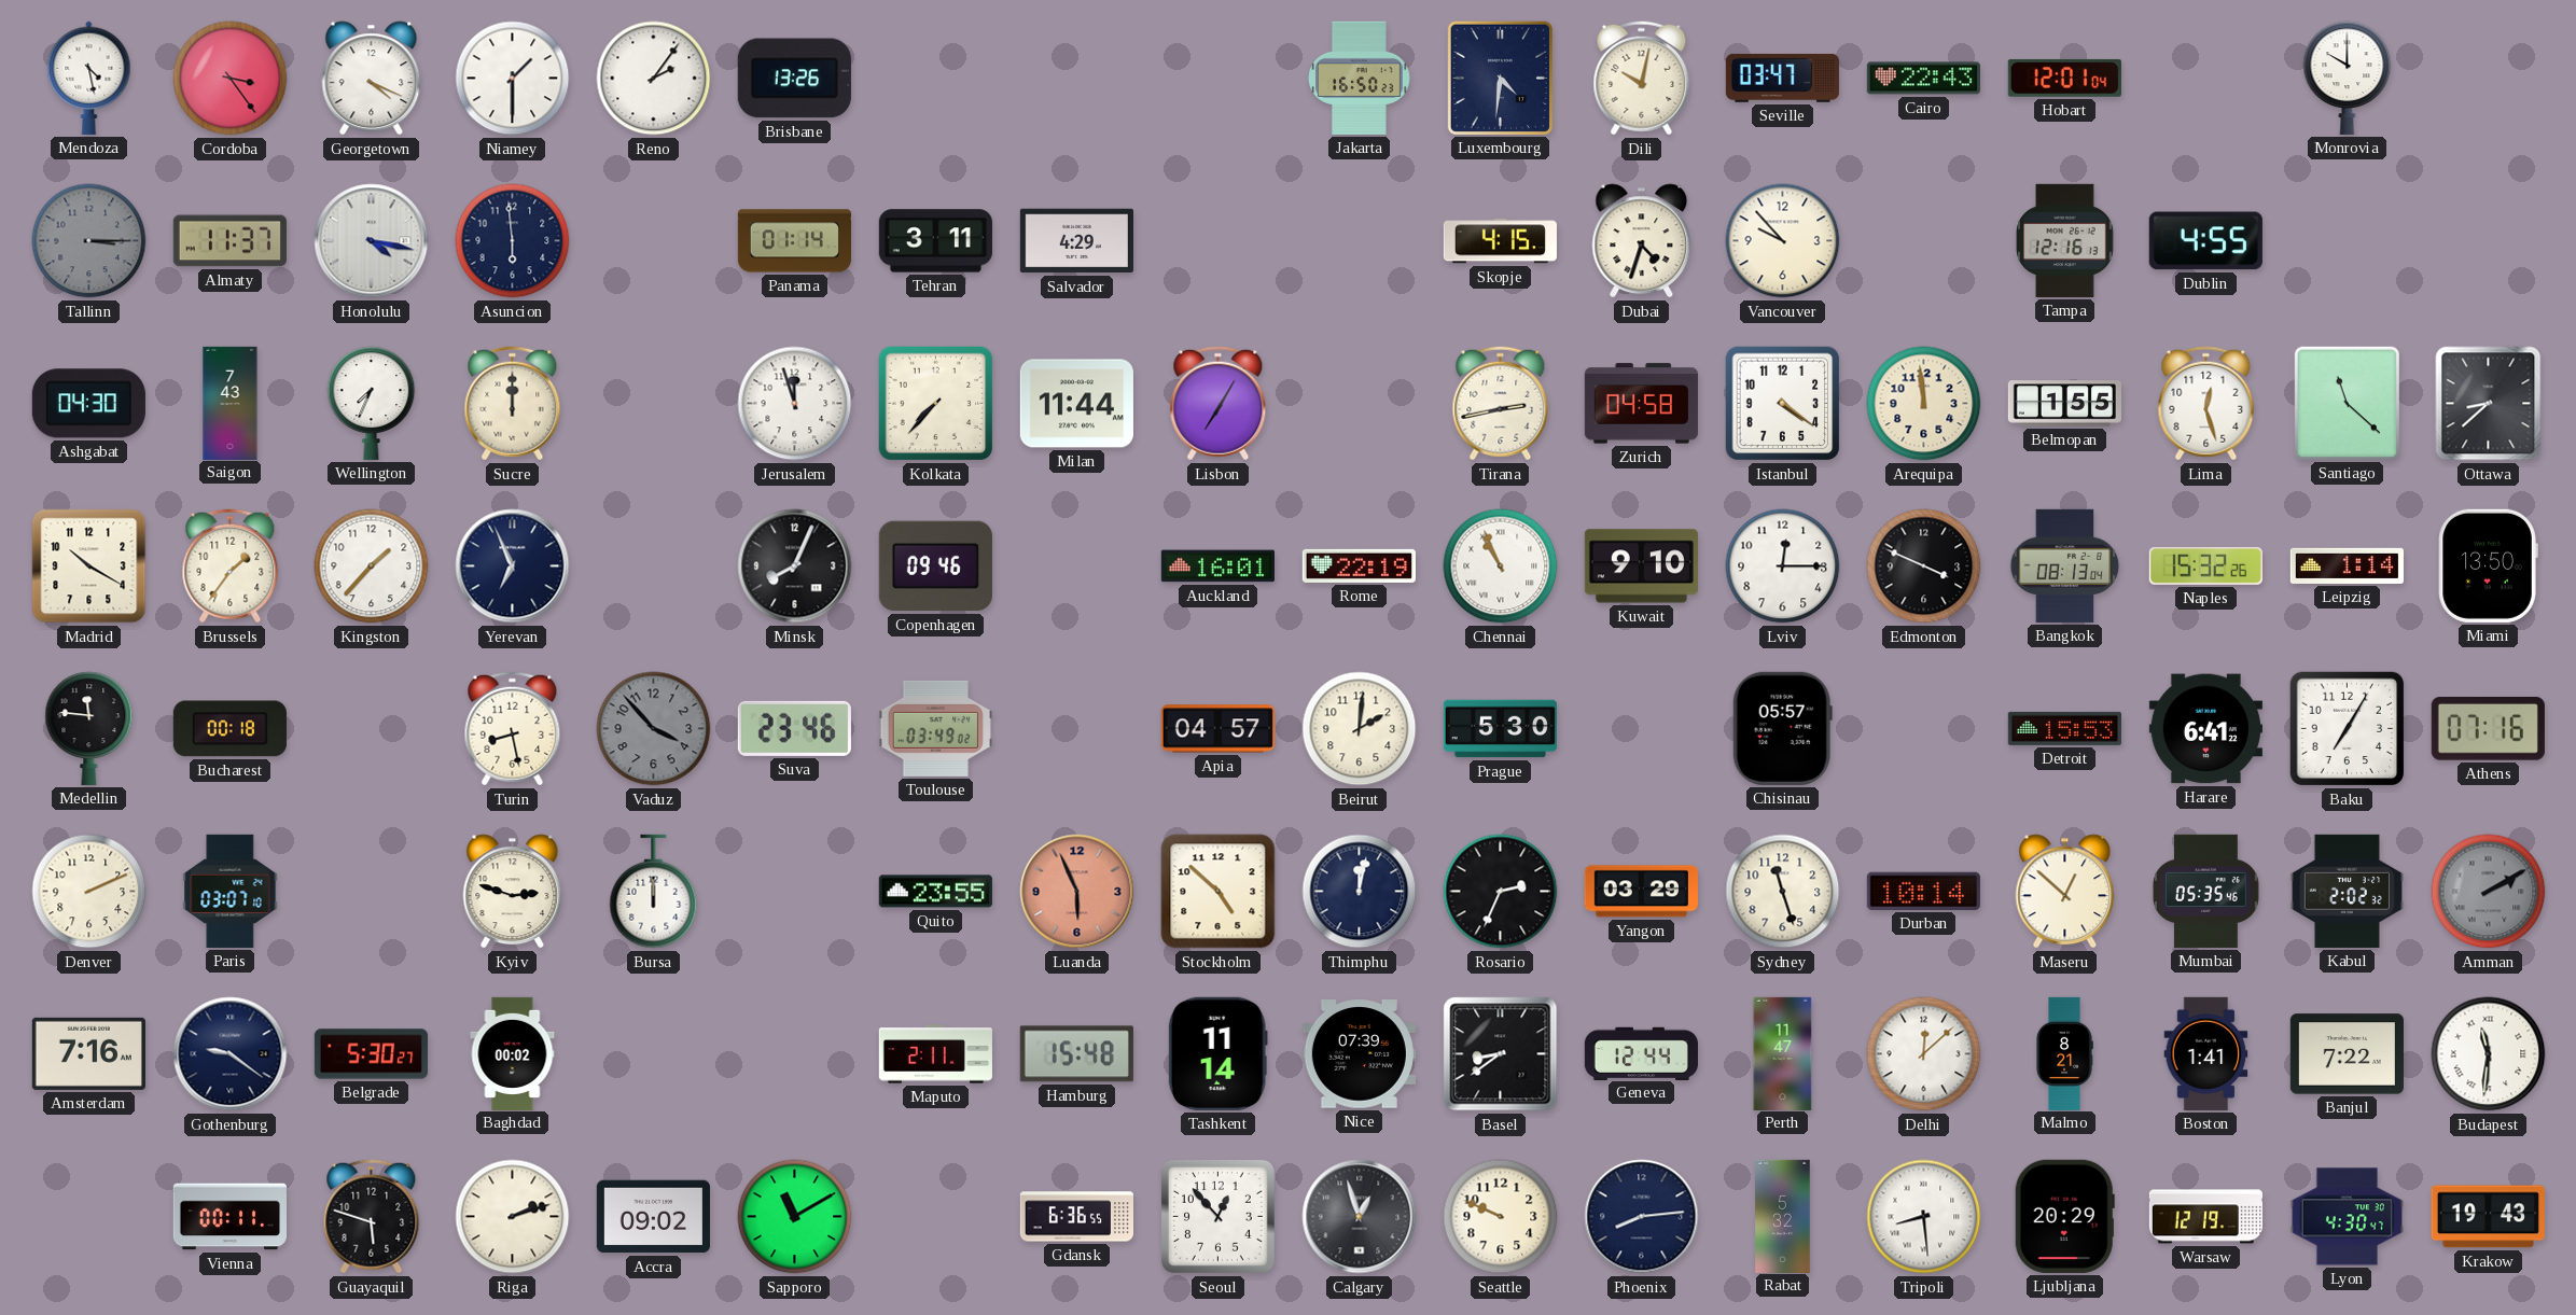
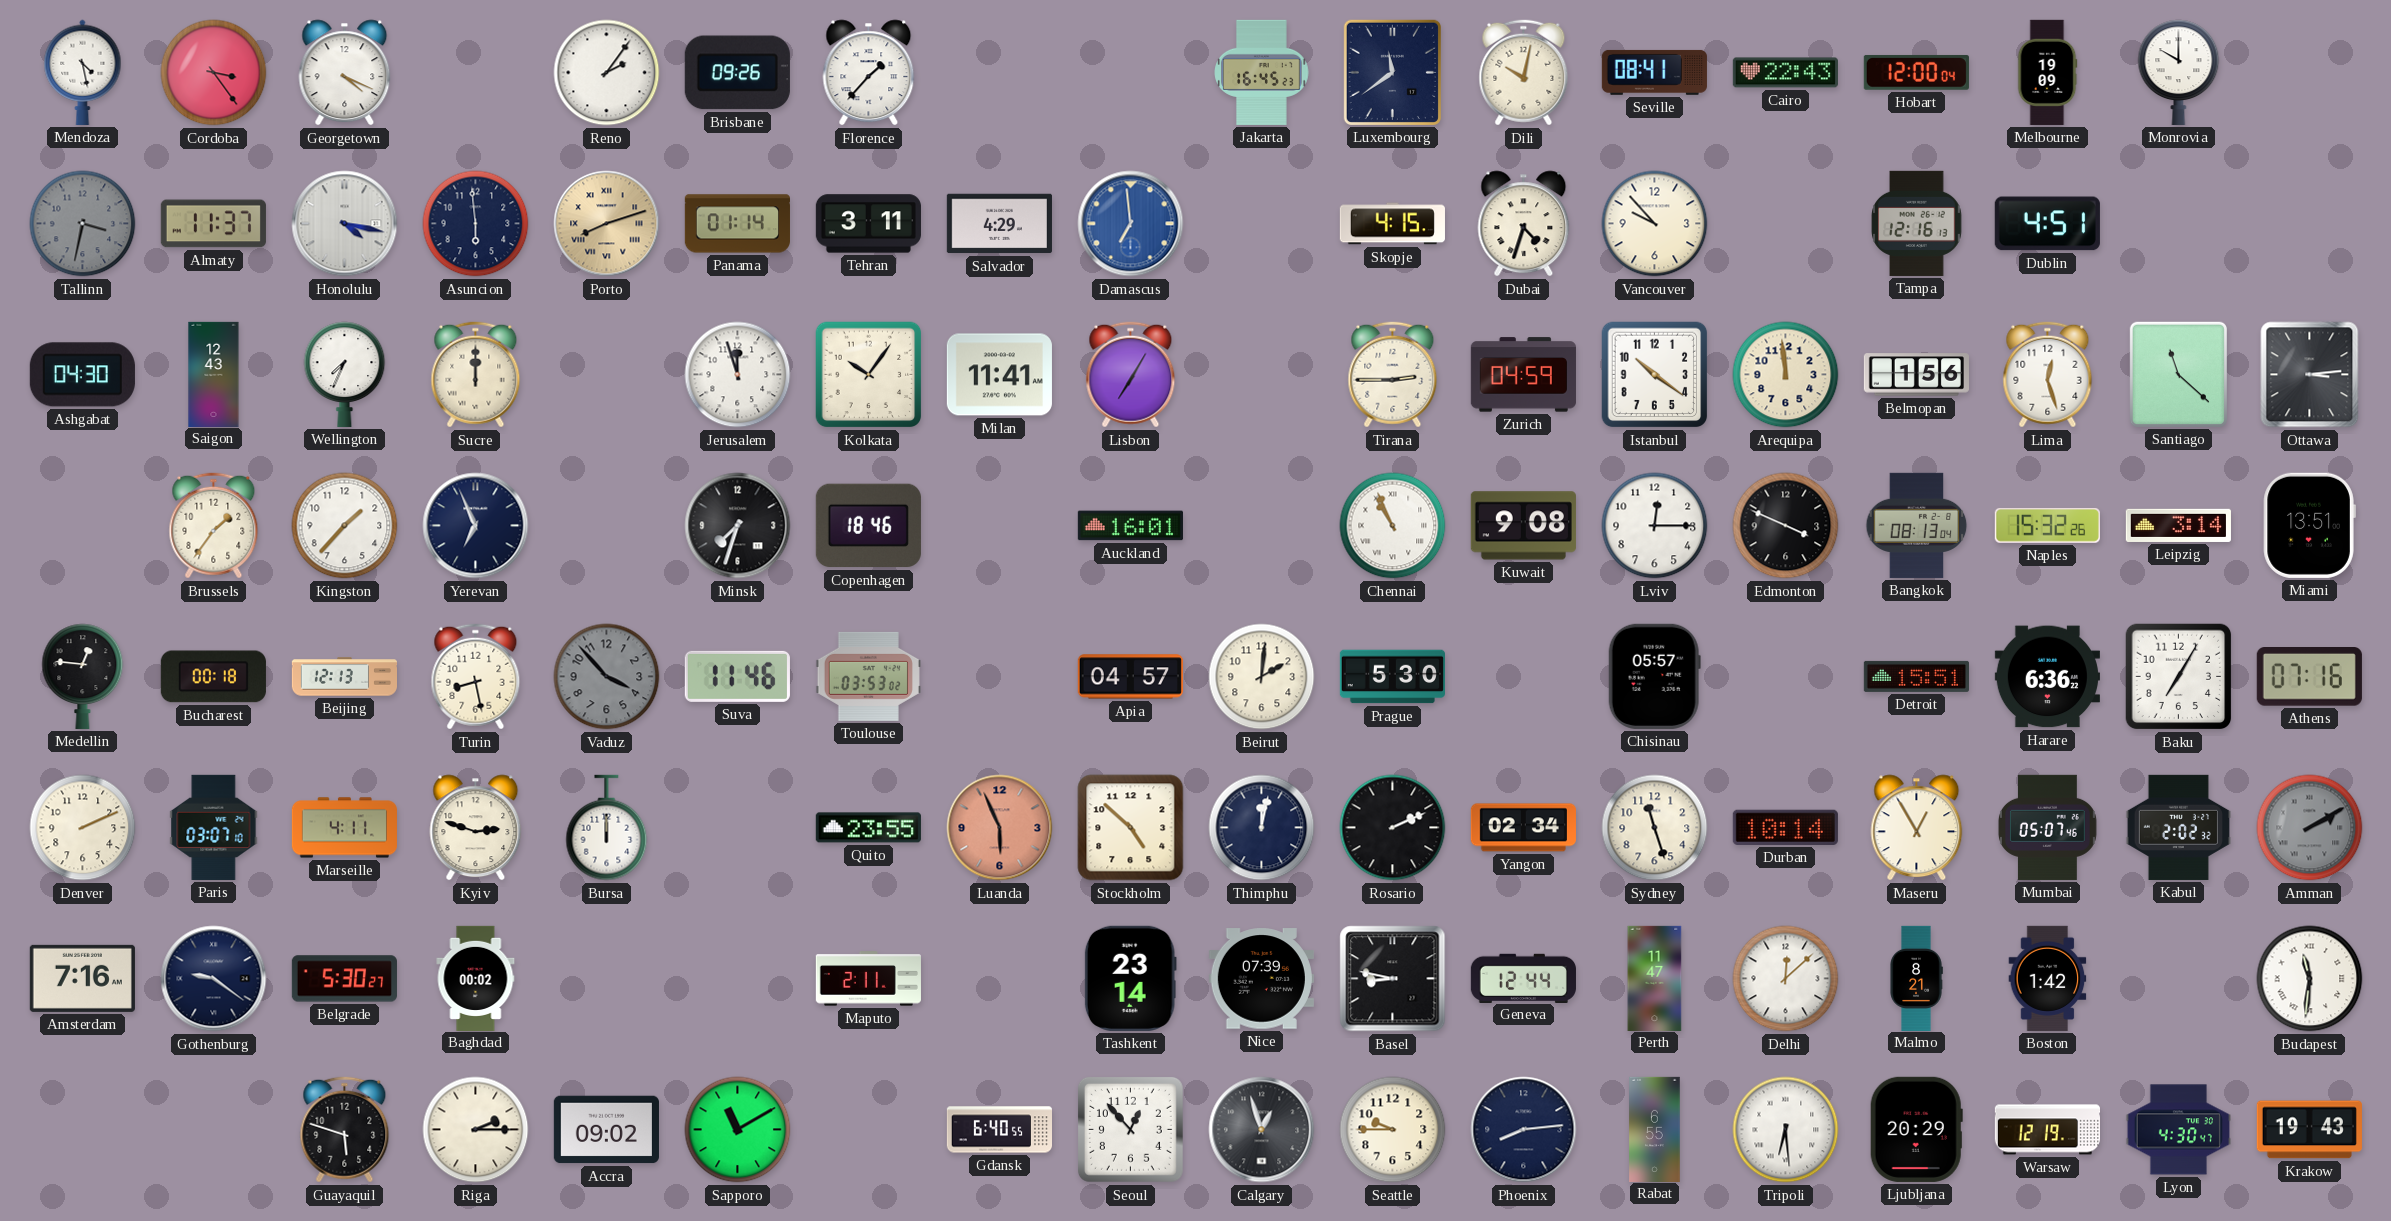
Niamey: 1:30 -> none (513, 79)
Brisbane: 13:26 -> 09:26 (737, 73)
Florence: none -> 1:37 (869, 73)
Jakarta: 16:50 -> 16:45 (1262, 72)
Luxembourg: 4:31 -> 11:39 (1392, 72)
Seville: 03:47 -> 08:41 (1654, 72)
Hobart: 12:01 -> 12:00 (1916, 73)
Melbourne: none -> 19:09 (2047, 72)
Tallinn: 3:15 -> 3:32 (83, 224)
Porto: none -> 8:12 (607, 224)
Damascus: none -> 6:59 (1131, 224)
Dublin: 4:55 -> 4:51 (2047, 224)
Saigon: 7:43 -> 12:43 (214, 374)
Kolkata: 7:37 -> 10:06 (869, 375)
Milan: 11:44 -> 11:41 (999, 375)
Tirana: 2:43 -> 2:45 (1393, 375)
Zurich: 04:58 -> 04:59 (1523, 375)
Istanbul: 4:21 -> 10:21 (1655, 375)
Belmopan: 1:55 -> 1:56 (1916, 375)
Ottawa: 8:38 -> 3:14 (2310, 375)
Madrid: 10:20 -> none (89, 566)
Minsk: 8:04 -> 7:33 (738, 526)
Copenhagen: 09:46 -> 18:46 (868, 526)
Rome: 22:19 -> none (1359, 565)
Kuwait: 9:10 -> 9:08 (1523, 526)
Leipzig: 1:14 -> 3:14 (2178, 525)
Miami: 13:50 -> 13:51 (2309, 525)
Medellin: 11:46 -> 12:46 (83, 676)
Beijing: none -> 12:13 (344, 677)
Suva: 23:46 -> 11:46 (737, 676)
Toulouse: 03:49 -> 03:53 (868, 676)
Detroit: 15:53 -> 15:51 (1916, 676)
Harare: 6:41 -> 6:36 (2047, 677)
Marseille: none -> 4:11 (344, 828)
Rosario: 2:34 -> 2:11 (1393, 828)
Yangon: 03:29 -> 02:34 (1523, 828)
Maseru: 12:52 -> 12:55 (1917, 828)
Mumbai: 05:35 -> 05:07 (2048, 827)
Hamburg: 15:48 -> none (1076, 1054)
Tashkent: 11:14 -> 23:14 (1130, 978)
Basel: 8:39 -> 8:47 (1393, 979)
Boston: 1:41 -> 1:42 (2048, 978)
Banjul: 7:22 -> none (2347, 1054)
Vienna: 00:11 -> none (229, 1217)
Riga: 2:12 -> 2:15 (476, 1130)
Gdansk: 6:36 -> 6:40 (999, 1130)
Seattle: 9:49 -> 9:45 (1393, 1130)
Rabat: 5:32 -> 6:55 (1655, 1129)
Tripoli: 8:29 -> 6:29 (1786, 1130)
